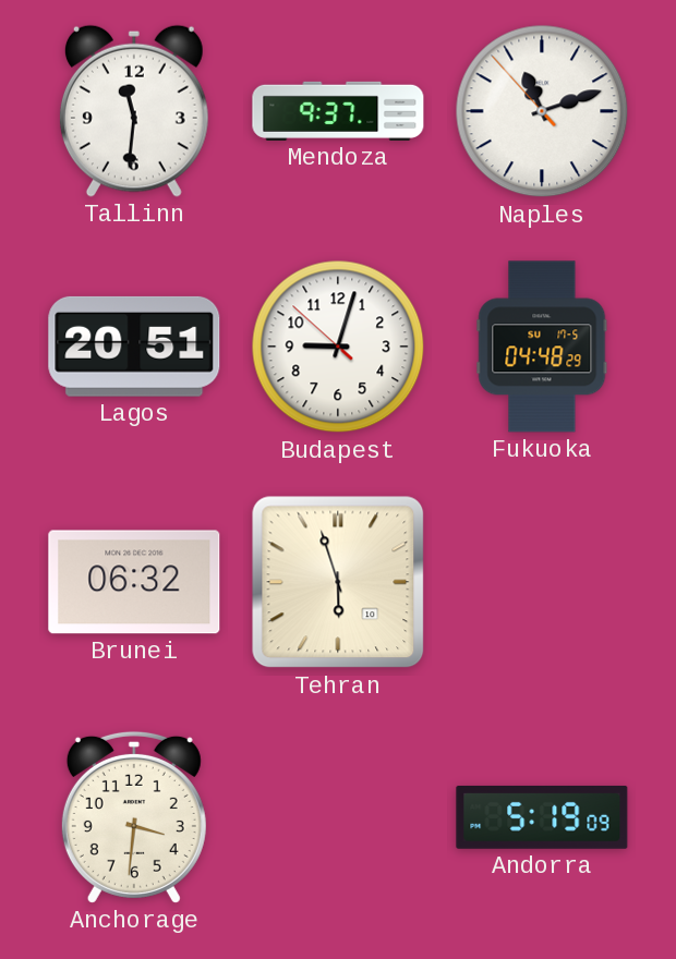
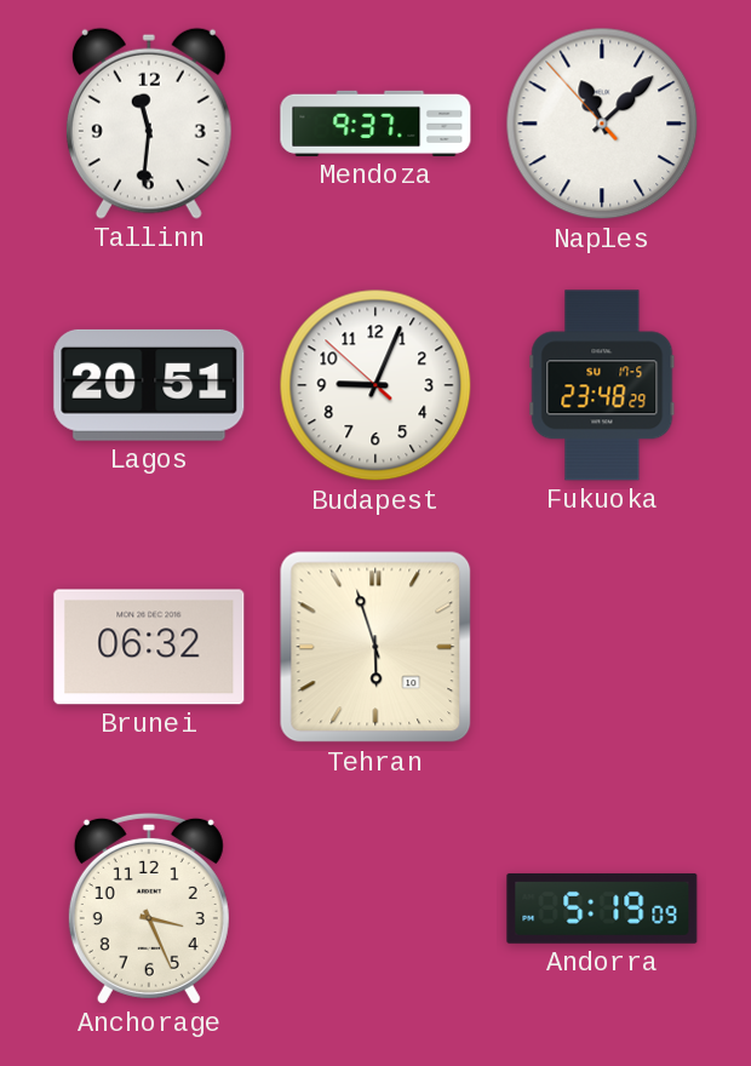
Naples: 11:11 -> 11:07 (602, 124)
Budapest: 9:02 -> 9:03 (375, 385)
Fukuoka: 04:48 -> 23:48 (602, 385)
Anchorage: 3:31 -> 3:26 (149, 909)
